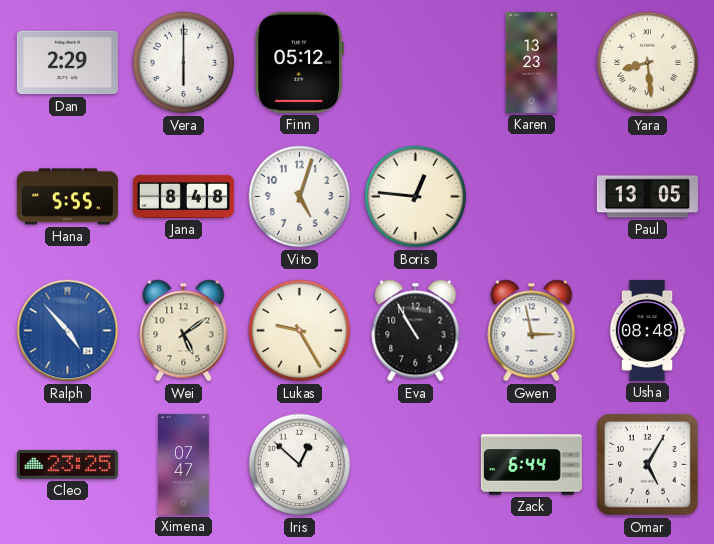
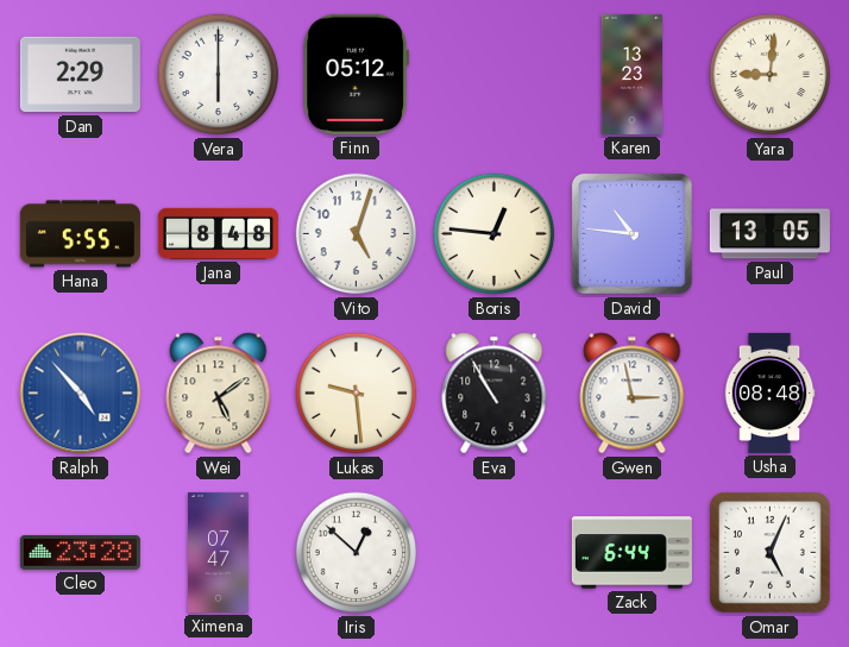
Yara: 8:29 -> 9:01 (771, 75)
David: none -> 10:46 (631, 233)
Lukas: 9:25 -> 9:29 (357, 394)
Cleo: 23:25 -> 23:28 (80, 552)
Omar: 5:05 -> 5:04 (771, 553)
